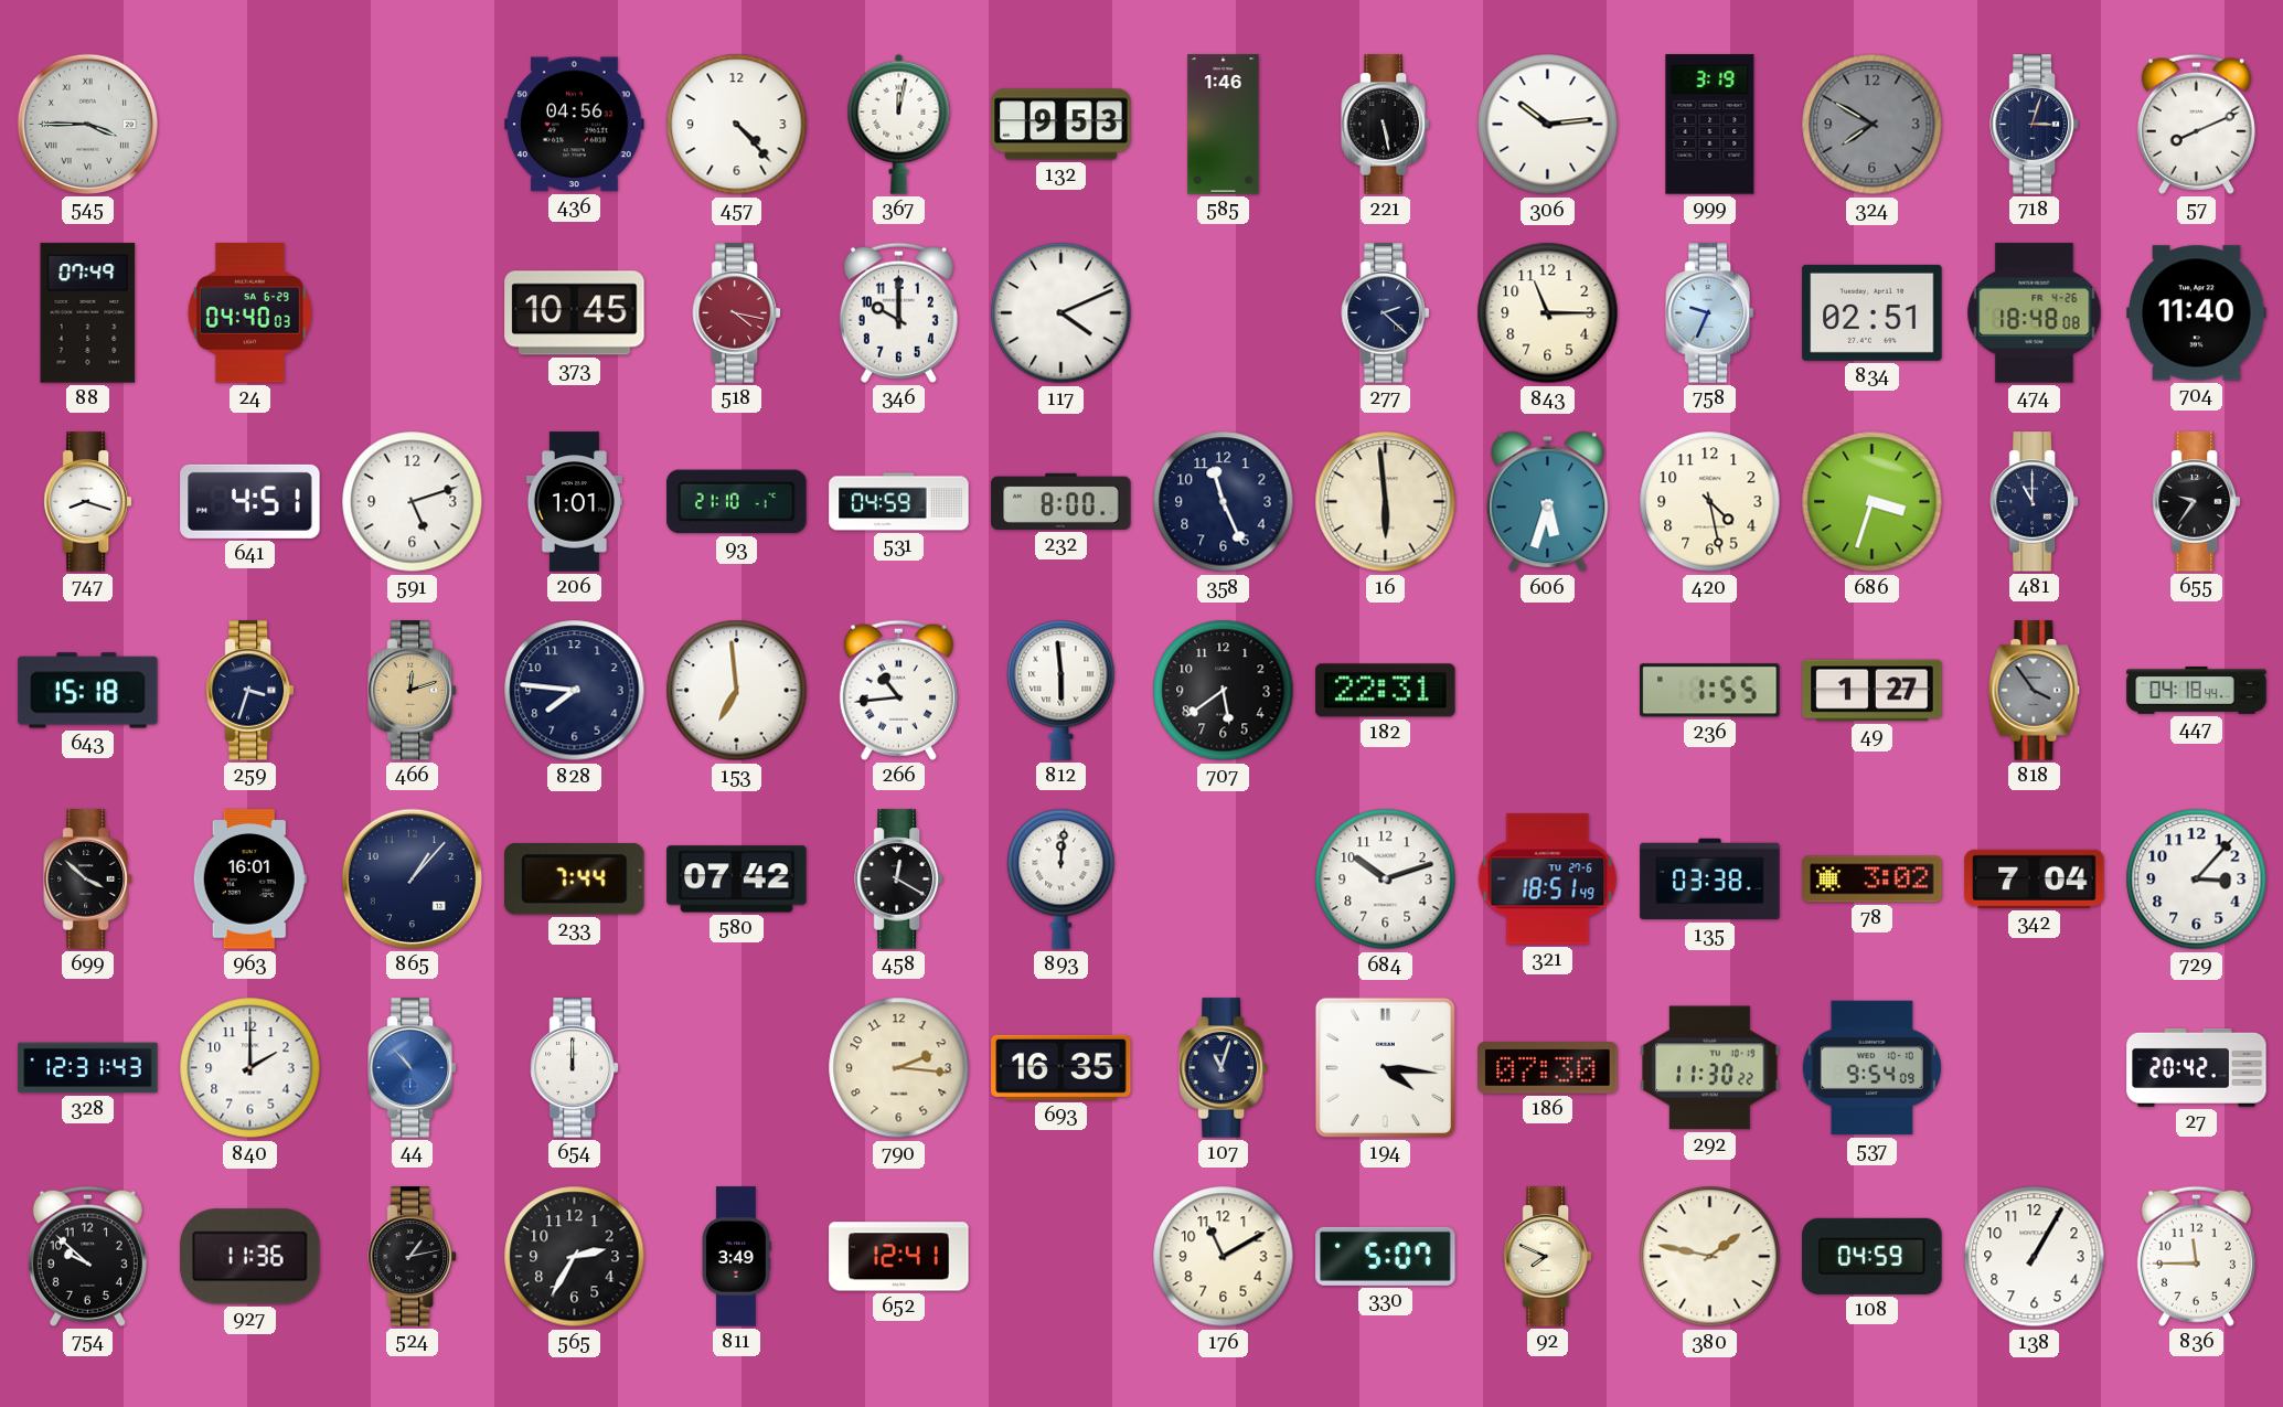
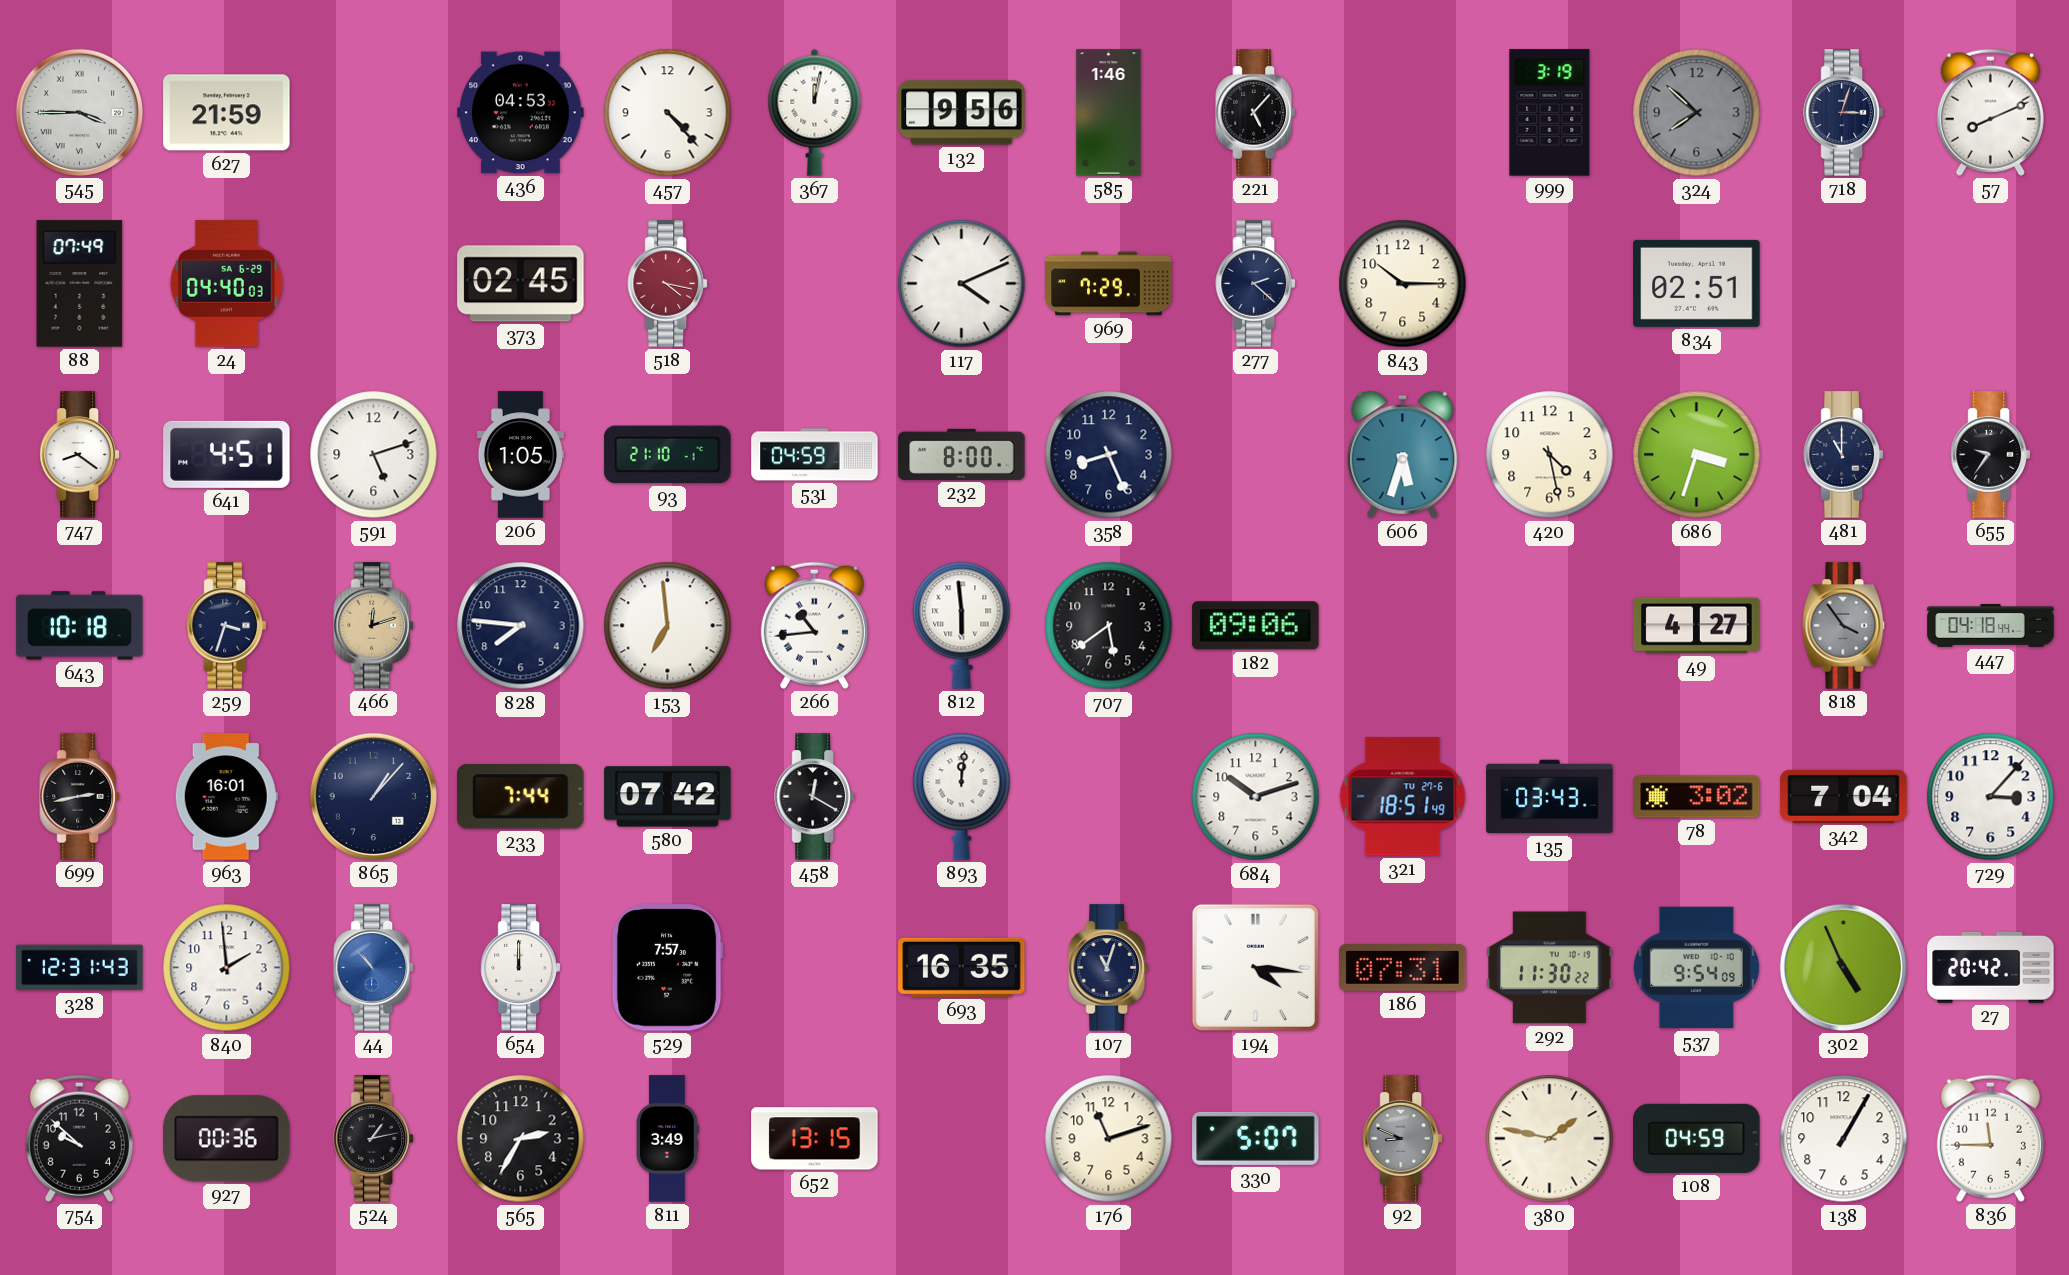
627: none -> 21:59 (227, 113)
436: 04:56 -> 04:53 (521, 113)
132: 9:53 -> 9:56 (962, 113)
221: 5:28 -> 5:07 (1256, 113)
306: 10:14 -> none (1548, 125)
324: 7:50 -> 7:52 (1697, 113)
373: 10:45 -> 02:45 (521, 284)
346: 10:00 -> none (898, 312)
969: none -> 7:29 (1109, 284)
843: 11:15 -> 10:15 (1403, 284)
758: 9:34 -> none (1710, 313)
474: 18:48 -> none (2035, 313)
704: 11:40 -> none (2197, 313)
747: 8:18 -> 8:21 (80, 455)
206: 1:01 -> 1:05 (520, 455)
358: 11:26 -> 8:26 (1109, 455)
16: 5:59 -> none (1386, 502)
643: 15:18 -> 10:18 (80, 626)
182: 22:31 -> 09:06 (1256, 626)
236: 1:55 -> none (1710, 691)
49: 1:27 -> 4:27 (1697, 626)
699: 3:52 -> 2:43 (80, 797)
135: 03:38 -> 03:43 (1550, 797)
840: 2:00 -> 1:59 (227, 968)
529: none -> 7:57 (667, 968)
790: 2:16 -> none (899, 1068)
186: 07:30 -> 07:31 (1403, 968)
302: none -> 4:56 (1843, 967)
927: 11:36 -> 00:36 (227, 1139)
652: 12:41 -> 13:15 (815, 1139)
176: 11:10 -> 11:12 (1109, 1139)
92: 7:49 -> 8:49 (1403, 1139)
92 dial: cream -> grey (1403, 1139)
